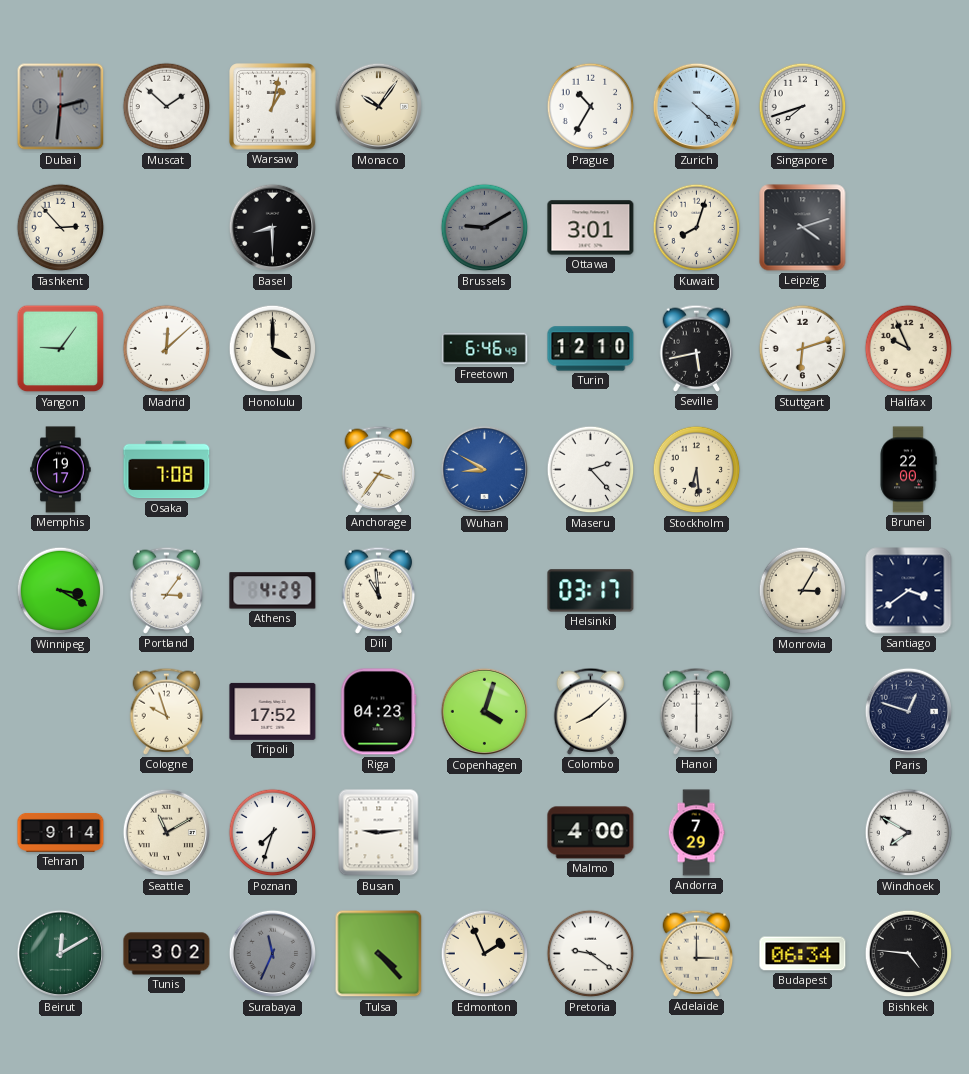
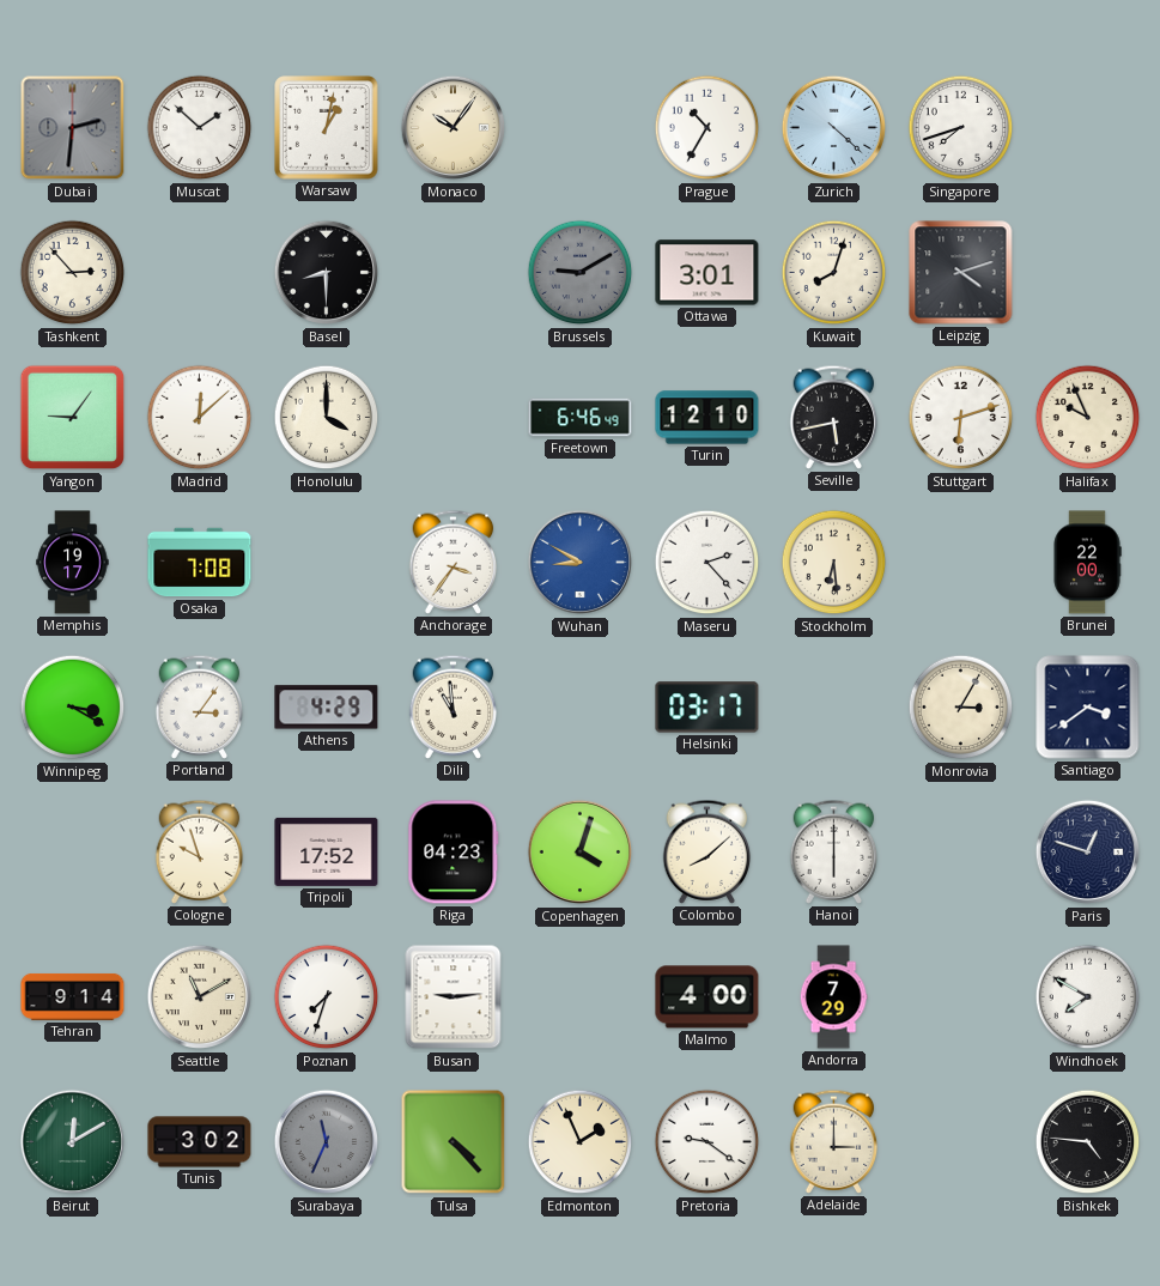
Budapest: 06:34 -> none (803, 954)
